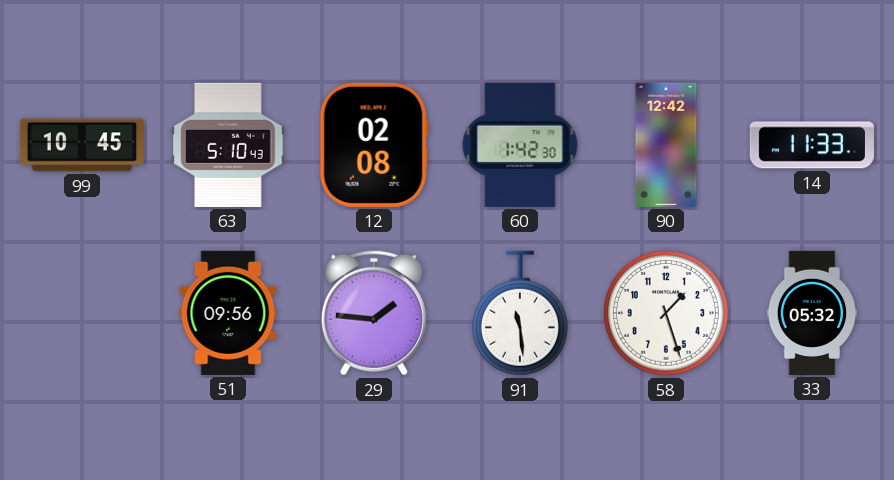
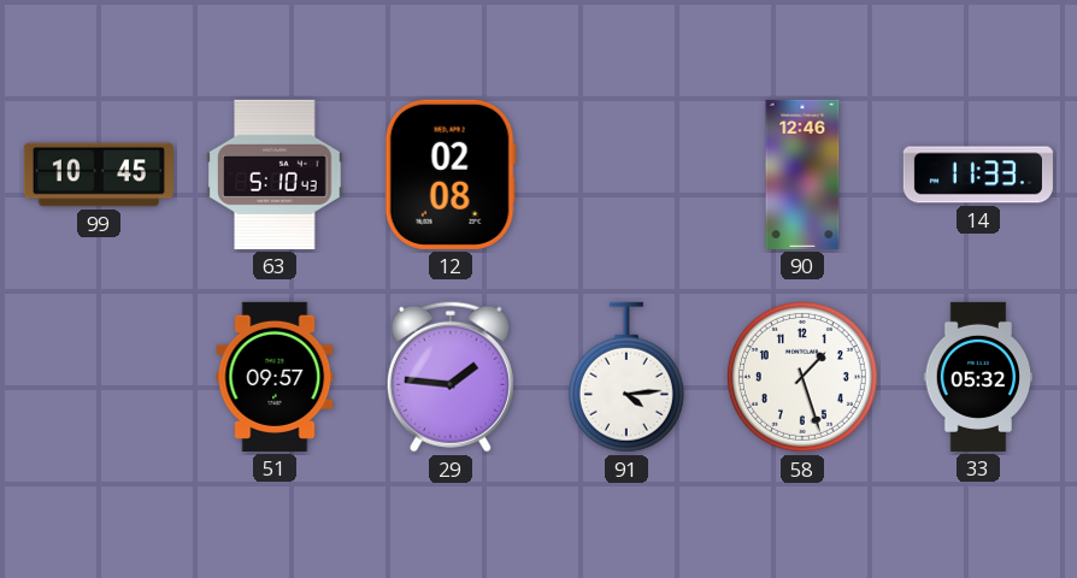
60: 1:42 -> none (520, 145)
90: 12:42 -> 12:46 (802, 175)
51: 09:56 -> 09:57 (275, 377)
91: 11:29 -> 4:14 (626, 377)
